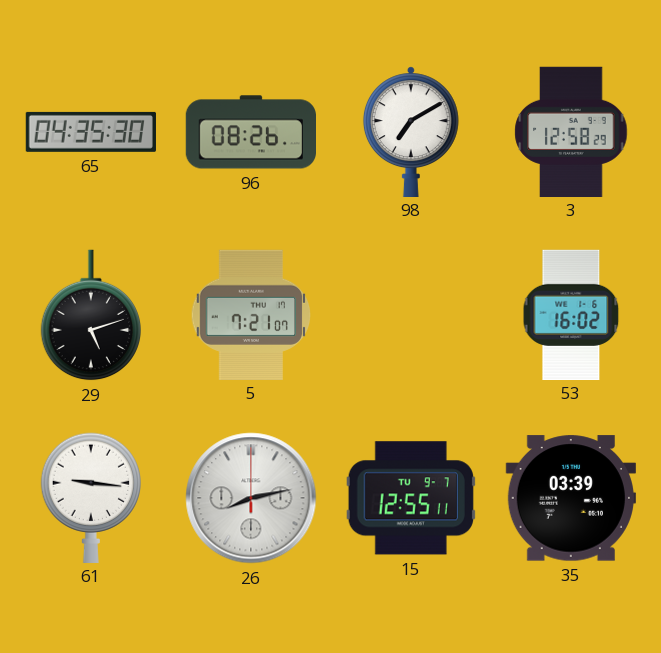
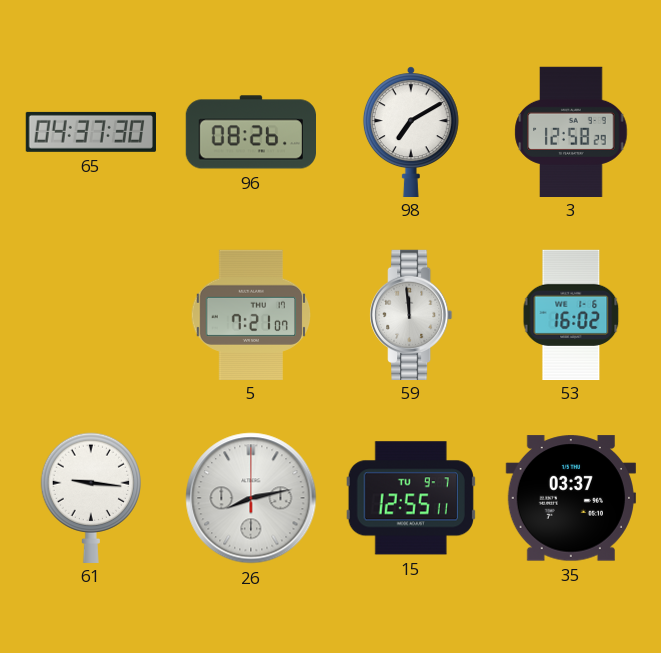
65: 04:35 -> 04:37 (91, 132)
29: 5:12 -> none (90, 315)
59: none -> 11:59 (411, 314)
35: 03:39 -> 03:37 (571, 498)
